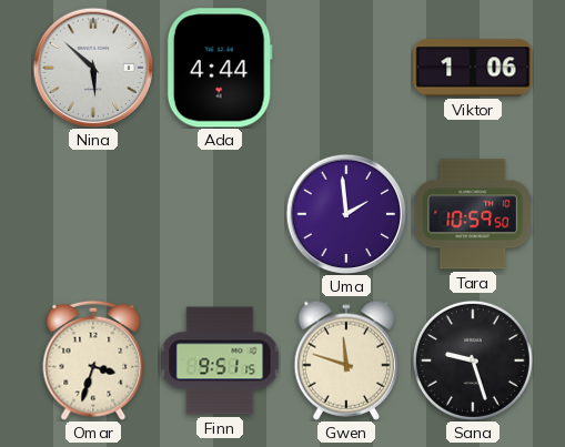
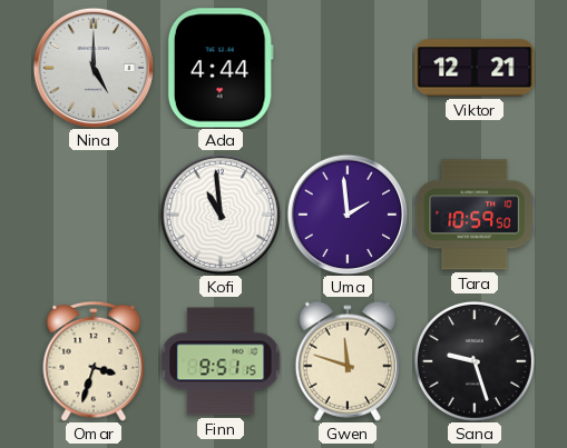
Nina: 5:52 -> 5:00 (94, 68)
Viktor: 1:06 -> 12:21 (475, 68)
Kofi: none -> 10:59 (221, 215)
